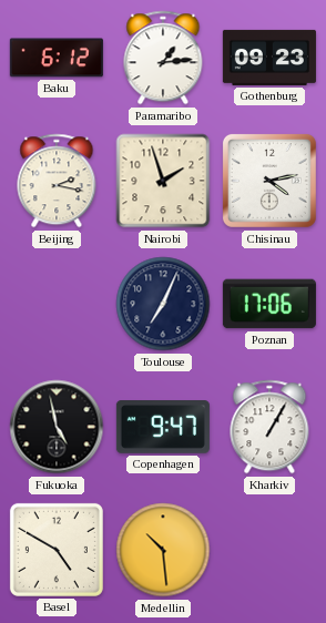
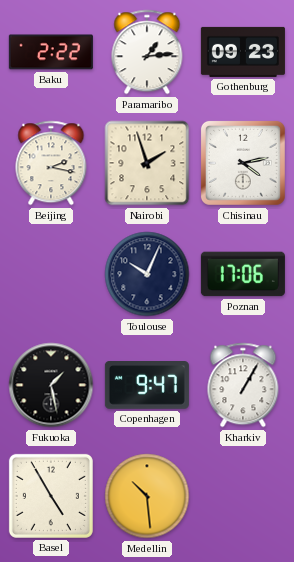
Baku: 6:12 -> 2:22 (51, 52)
Toulouse: 7:04 -> 10:04 (147, 274)
Fukuoka: 4:58 -> 1:28 (51, 385)
Basel: 4:50 -> 4:55 (51, 496)
